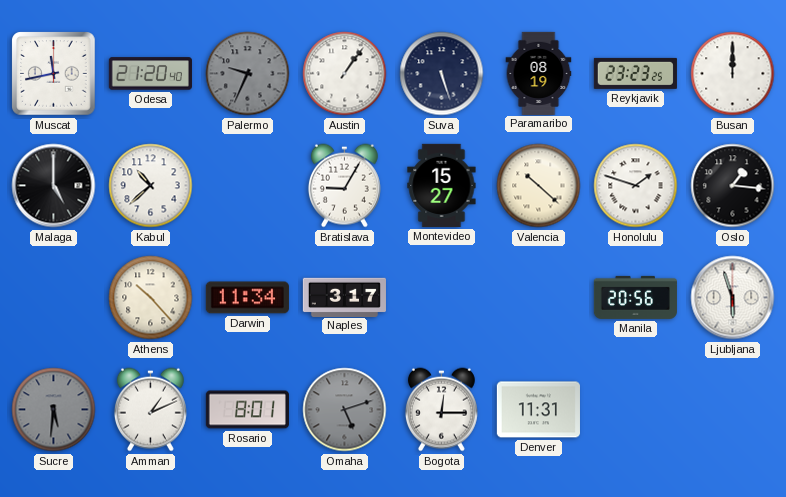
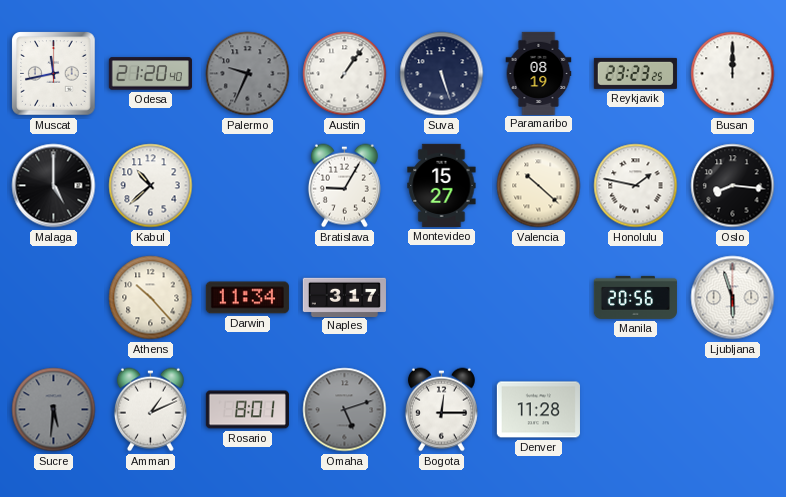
Honolulu: 1:48 -> 1:47 (636, 186)
Oslo: 1:16 -> 8:16 (733, 186)
Denver: 11:31 -> 11:28 (538, 410)
